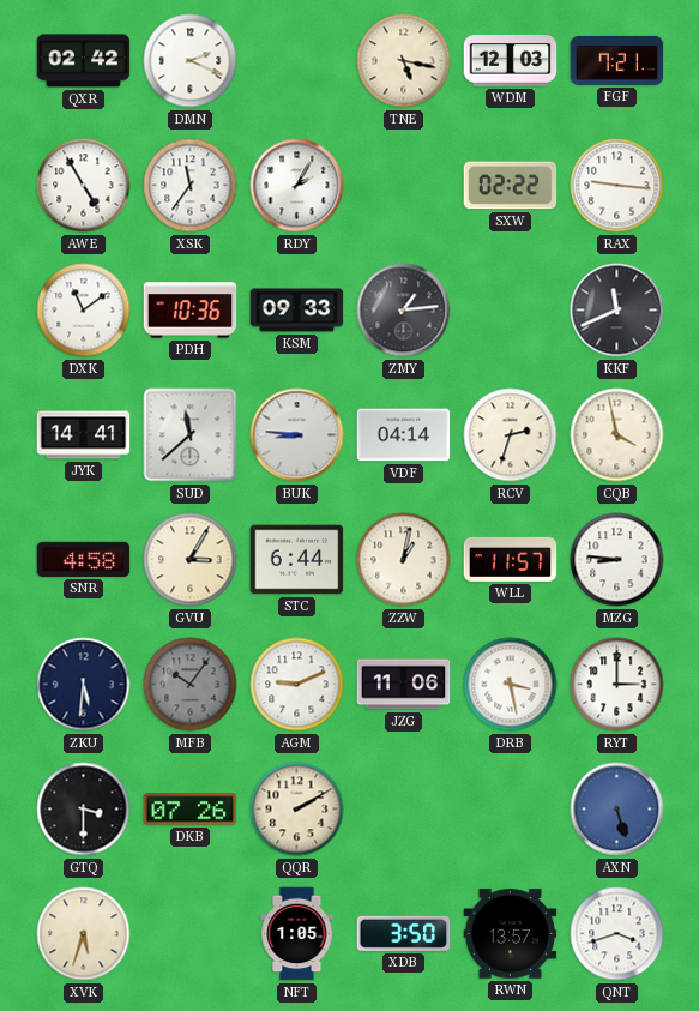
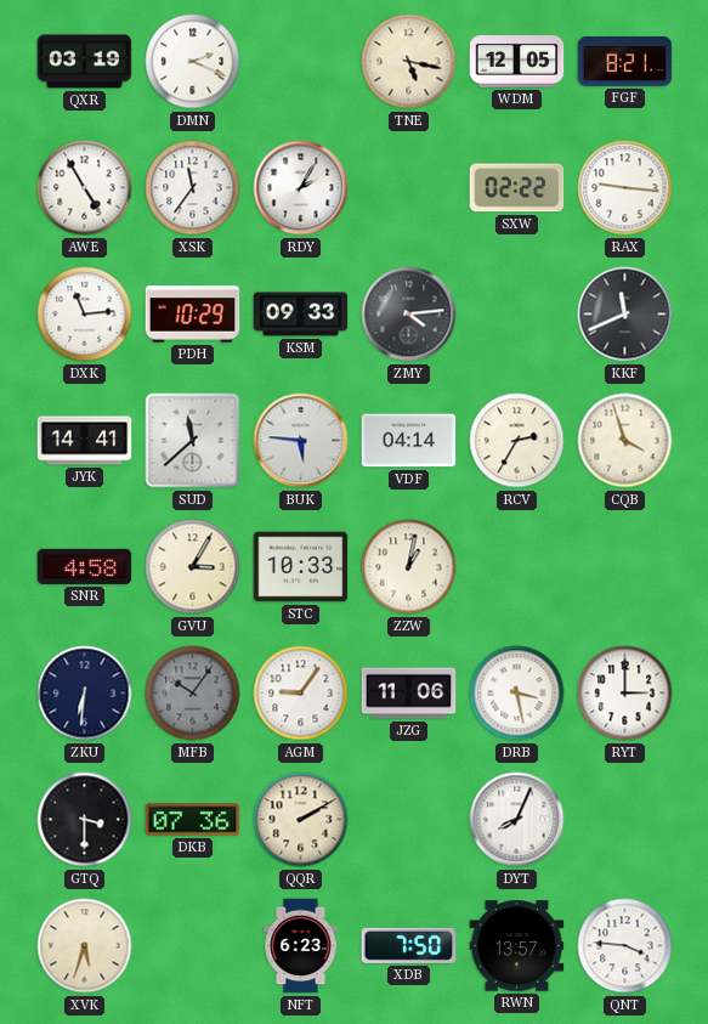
QXR: 02:42 -> 03:19 (85, 62)
WDM: 12:03 -> 12:05 (517, 62)
FGF: 7:21 -> 8:21 (625, 62)
DXK: 11:09 -> 11:14 (85, 315)
PDH: 10:36 -> 10:29 (193, 315)
ZMY: 1:14 -> 4:14 (409, 315)
BUK: 8:46 -> 5:46 (301, 441)
RCV: 2:33 -> 2:35 (517, 441)
CQB: 3:58 -> 3:57 (625, 441)
STC: 6:44 -> 10:33 (301, 567)
WLL: 11:57 -> none (511, 559)
MZG: 8:46 -> none (617, 560)
ZKU: 5:31 -> 6:31 (85, 694)
AGM: 9:11 -> 9:06 (301, 694)
DKB: 07:26 -> 07:36 (193, 820)
DYT: none -> 8:04 (517, 820)
AXN: 5:27 -> none (617, 810)
NFT: 1:05 -> 6:23 (301, 946)
XDB: 3:50 -> 7:50 (409, 945)
QNT: 3:42 -> 3:46 (625, 946)
